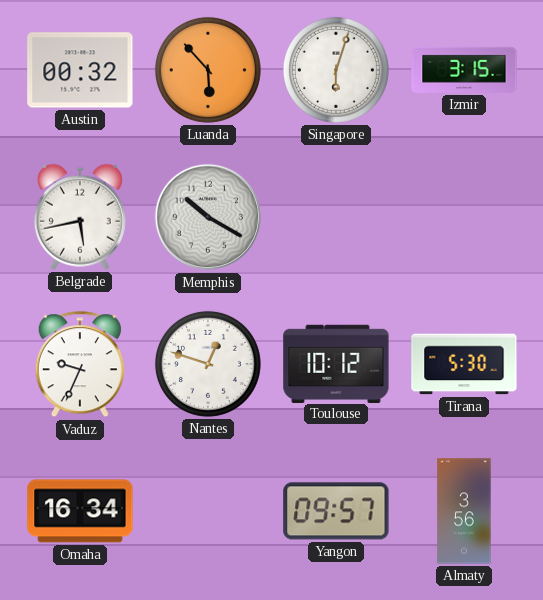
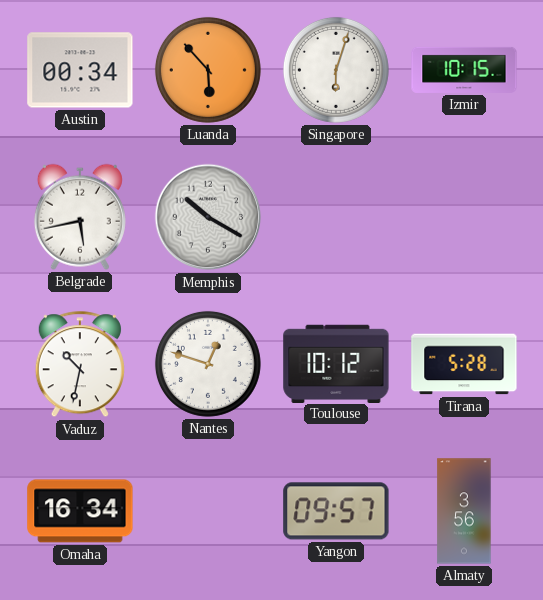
Austin: 00:32 -> 00:34 (80, 70)
Izmir: 3:15 -> 10:15 (464, 70)
Vaduz: 9:34 -> 10:32 (80, 365)
Tirana: 5:30 -> 5:28 (464, 364)
